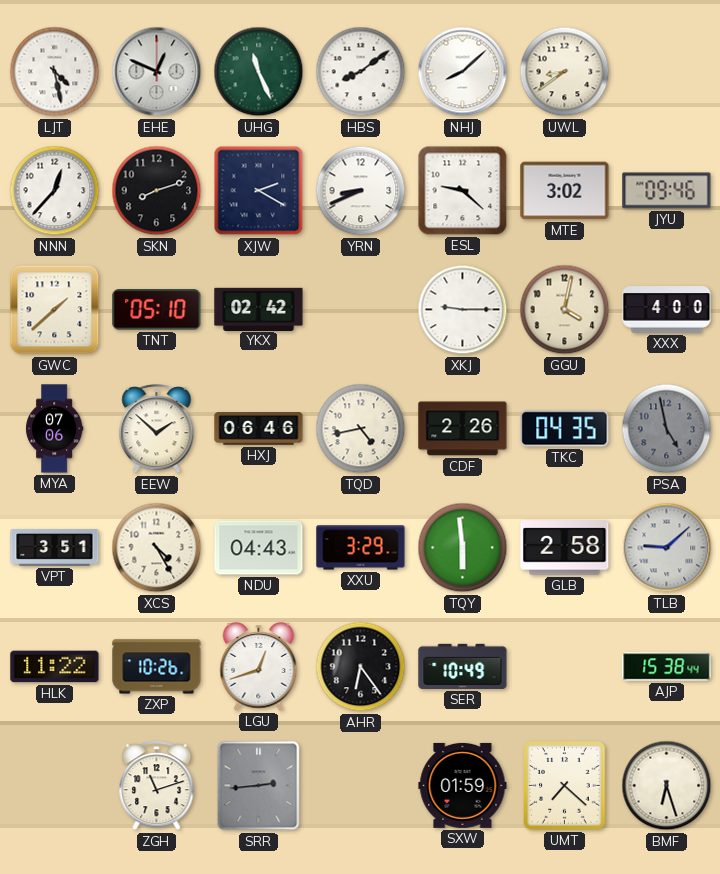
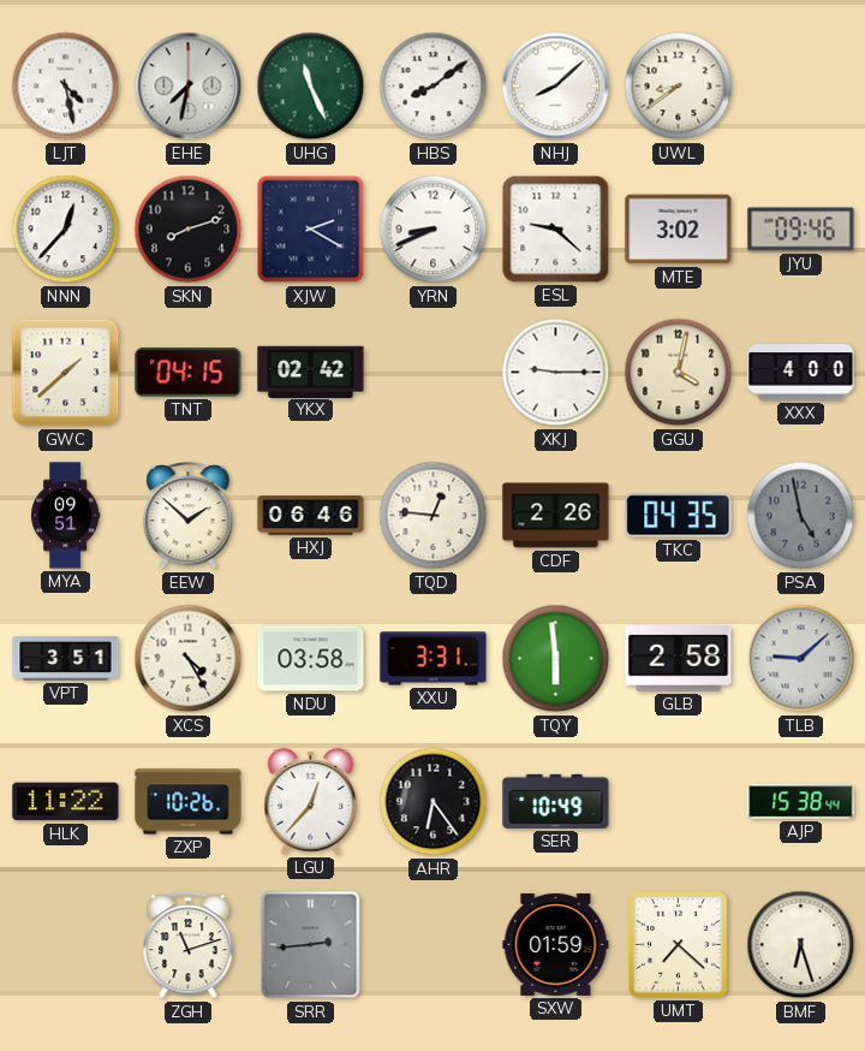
EHE: 12:49 -> 7:32 (189, 87)
TNT: 05:10 -> 04:15 (189, 373)
MYA: 07:06 -> 09:51 (66, 516)
TQD: 4:43 -> 12:46 (434, 516)
NDU: 04:43 -> 03:58 (311, 659)
XXU: 3:29 -> 3:31 (434, 659)
LGU: 12:42 -> 12:37 (311, 802)
